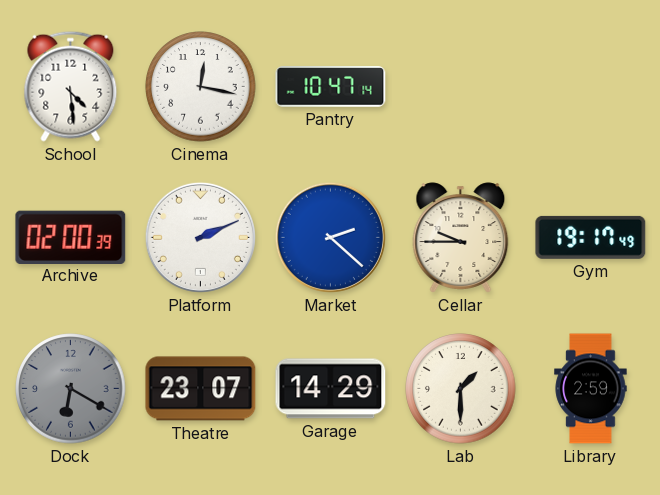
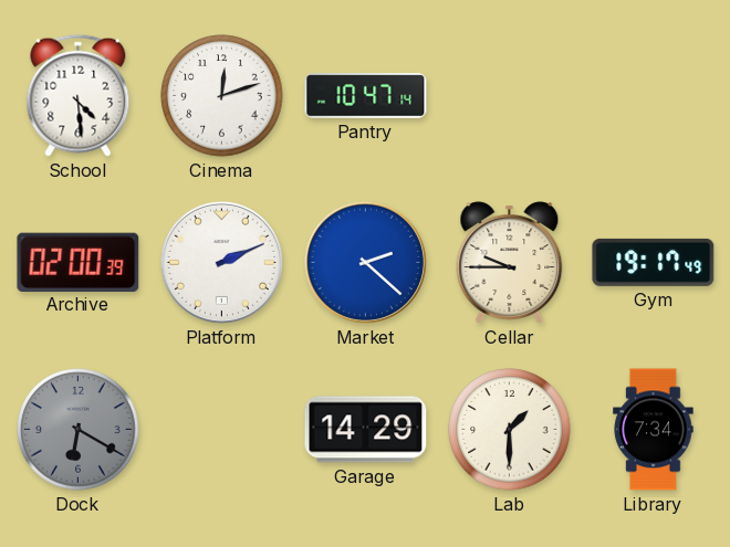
Cinema: 12:17 -> 12:12 (222, 96)
Theatre: 23:07 -> none (201, 389)
Library: 2:59 -> 7:34 (654, 430)
